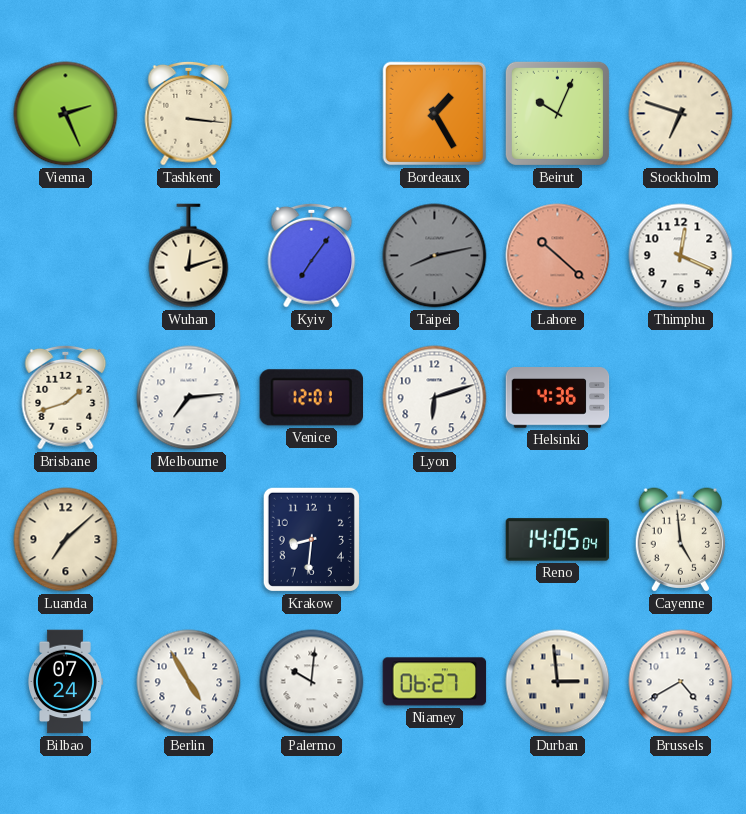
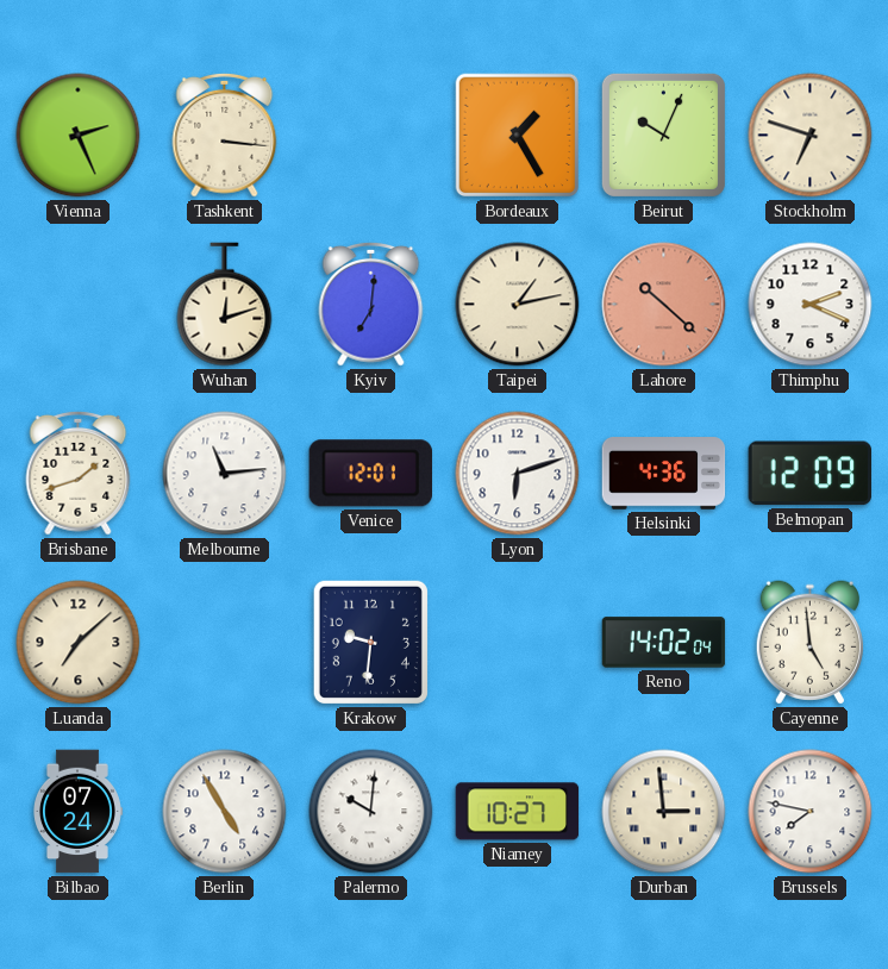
Kyiv: 7:06 -> 7:01 (371, 304)
Taipei: 8:13 -> 1:13 (518, 305)
Taipei dial: grey -> cream (518, 305)
Thimphu: 12:19 -> 2:19 (811, 305)
Melbourne: 7:14 -> 11:14 (225, 474)
Belmopan: none -> 12:09 (809, 474)
Krakow: 8:31 -> 9:31 (370, 642)
Reno: 14:05 -> 14:02 (664, 643)
Niamey: 06:27 -> 10:27 (518, 812)
Brussels: 4:40 -> 7:47 (811, 812)
